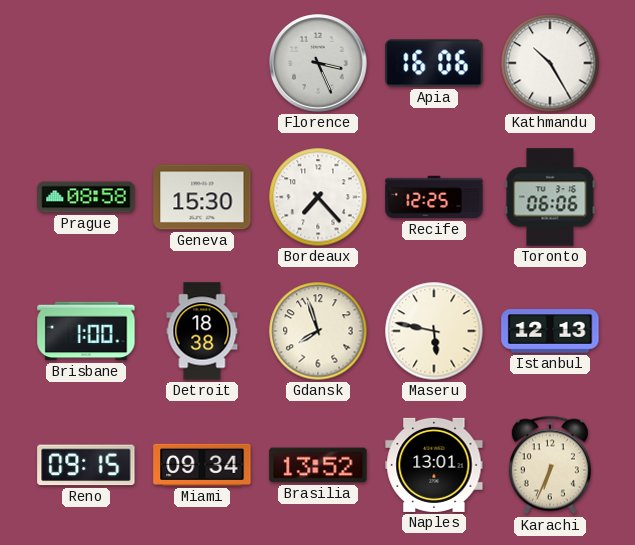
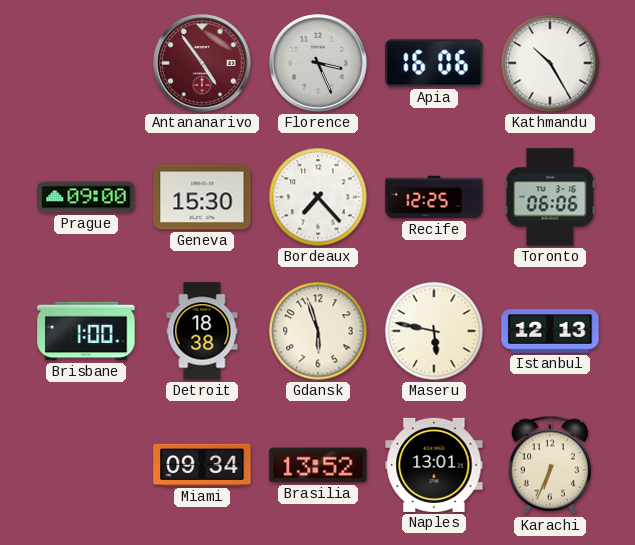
Antananarivo: none -> 4:54 (202, 63)
Prague: 08:58 -> 09:00 (86, 197)
Gdansk: 7:57 -> 5:57 (318, 331)
Reno: 09:15 -> none (86, 465)
